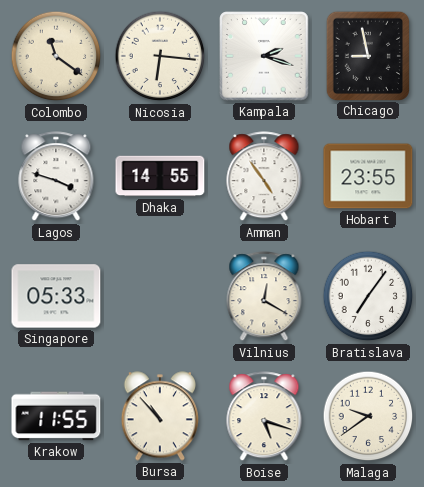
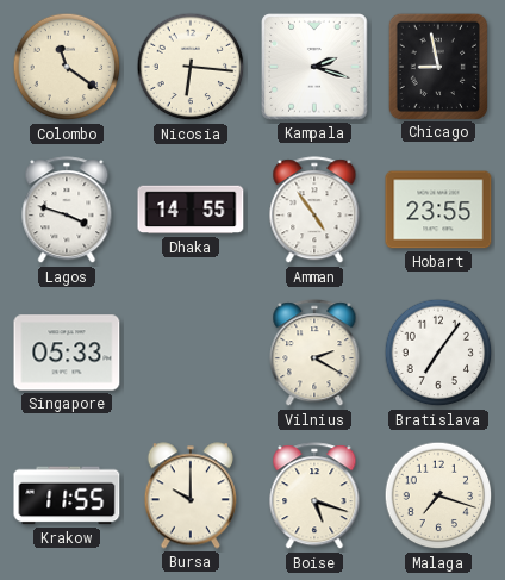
Vilnius: 12:20 -> 2:20 (314, 354)
Bursa: 10:53 -> 10:00 (189, 495)
Malaga: 9:39 -> 7:18 (438, 495)
